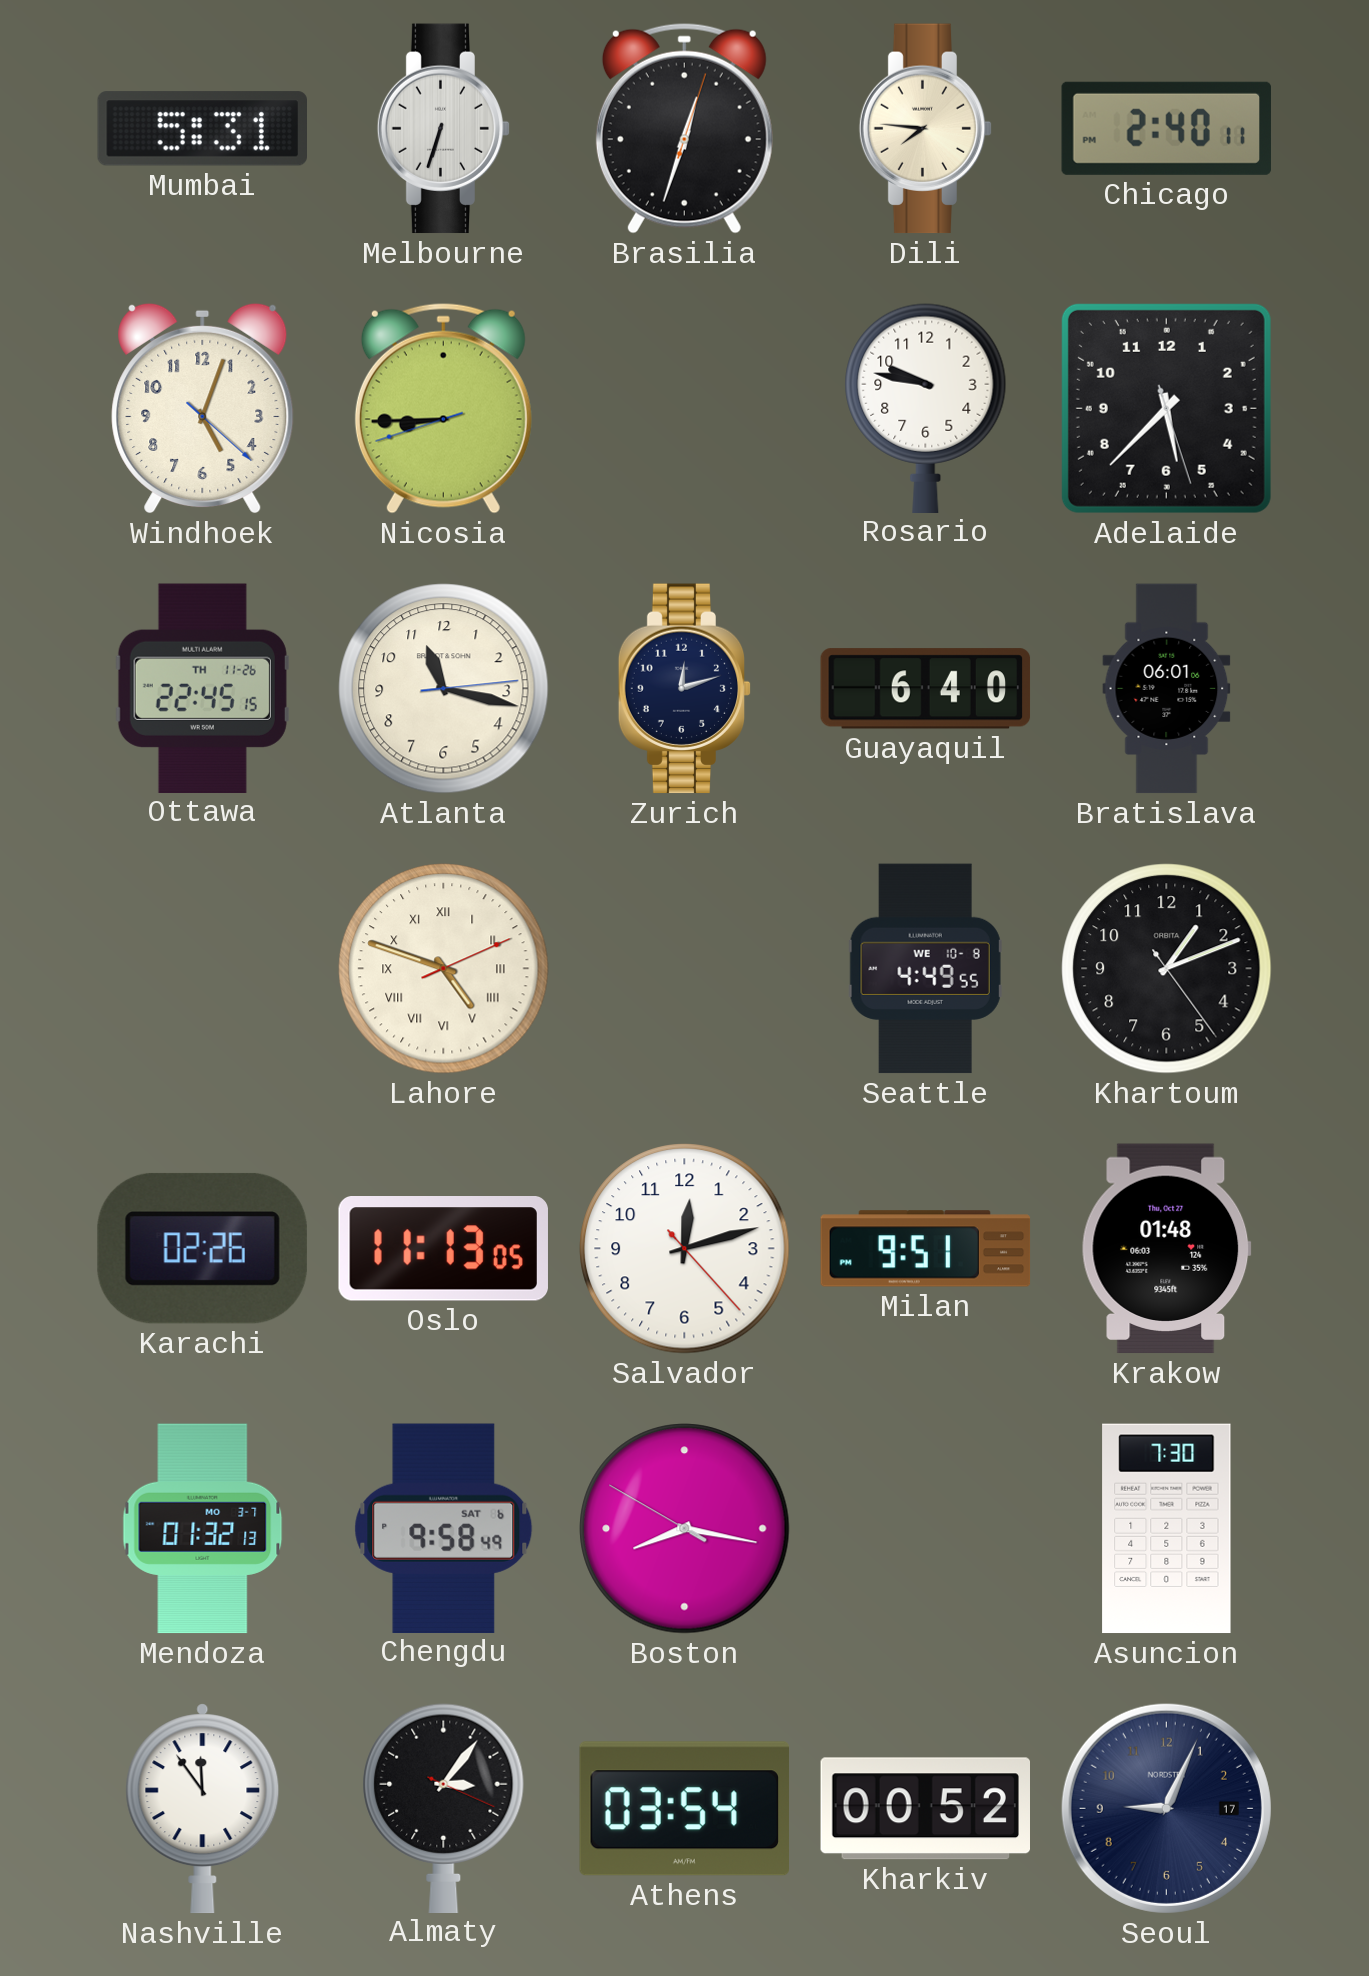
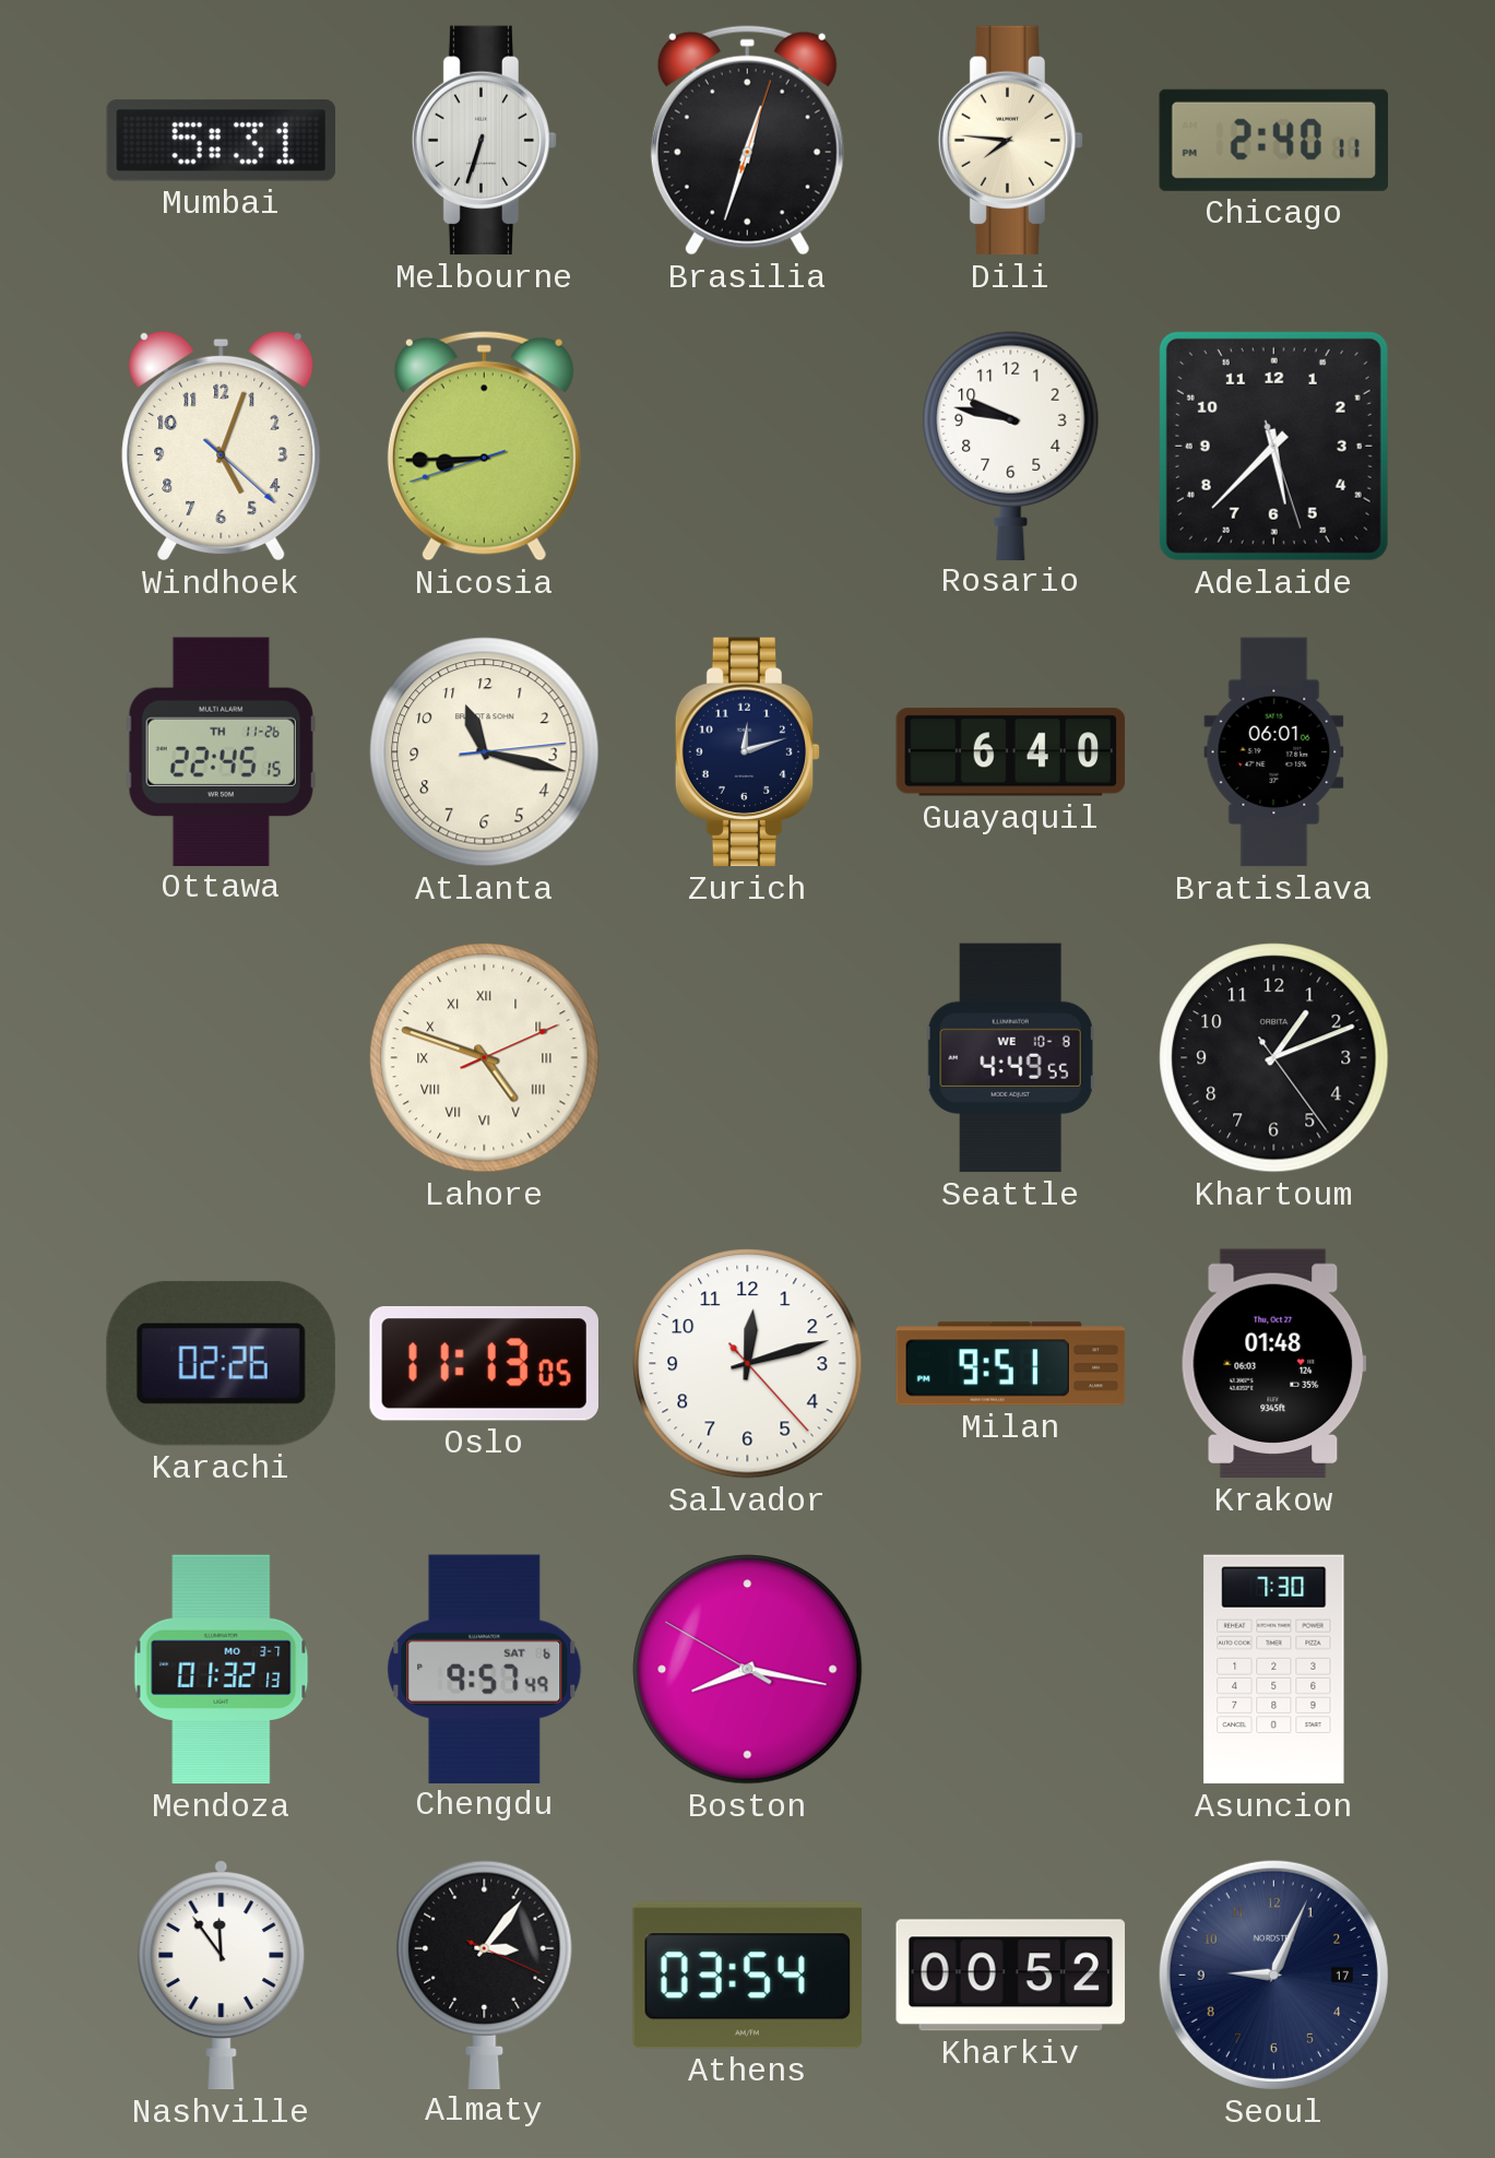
Chengdu: 9:58 -> 9:57 (485, 1669)
